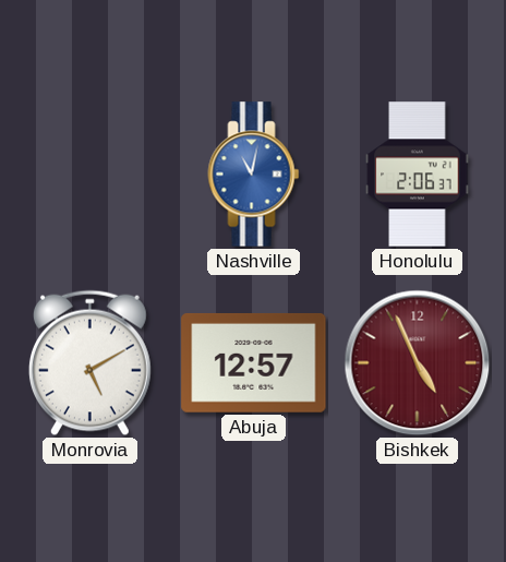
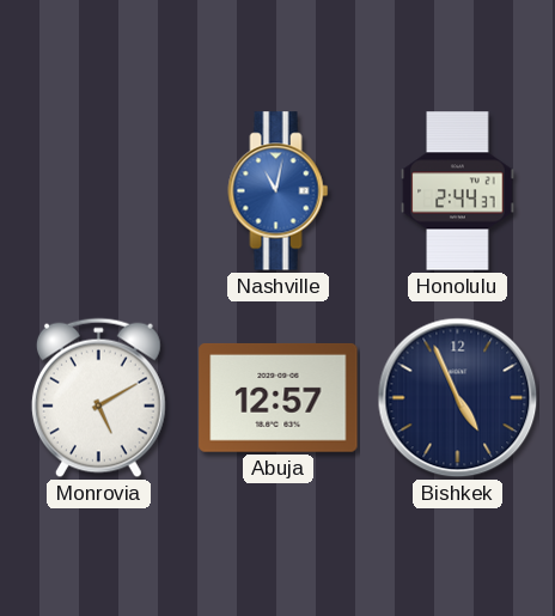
Honolulu: 2:06 -> 2:44 (458, 191)
Bishkek dial: burgundy -> navy (458, 398)
